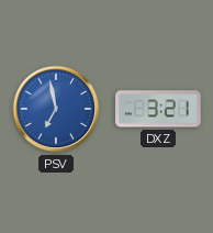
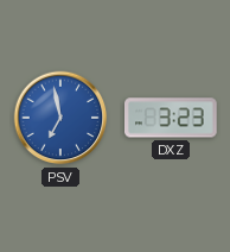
DXZ: 3:21 -> 3:23 (172, 118)
